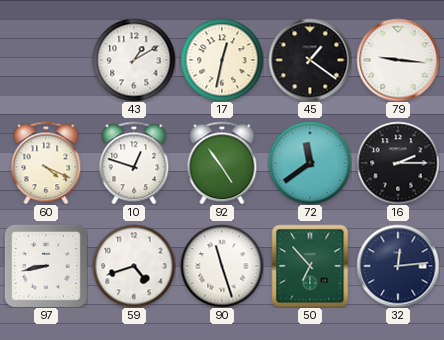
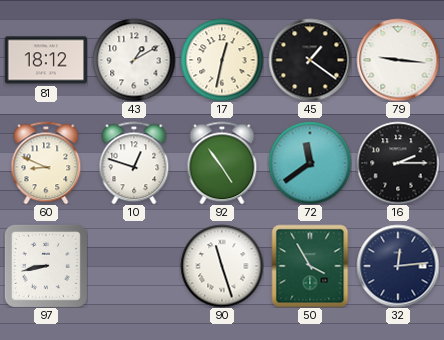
81: none -> 18:12 (46, 60)
60: 4:19 -> 8:49 (46, 163)
59: 4:42 -> none (134, 266)
50: 6:53 -> 3:55 (310, 266)
